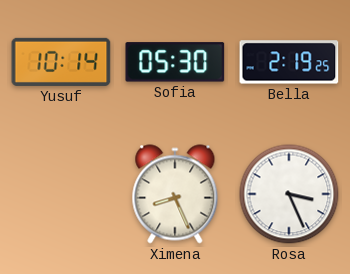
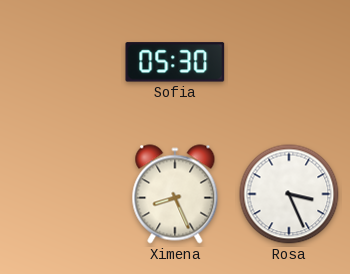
Yusuf: 10:14 -> none (61, 62)
Bella: 2:19 -> none (289, 62)
